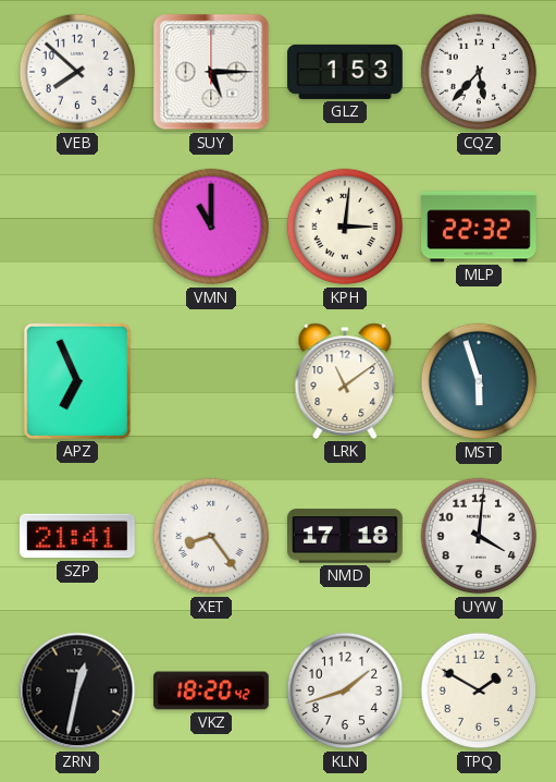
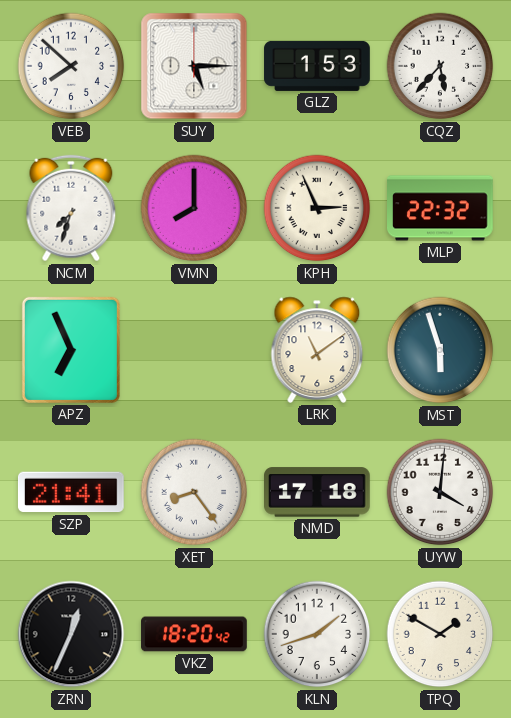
NCM: none -> 7:33 (71, 208)
VMN: 11:00 -> 8:00 (194, 208)
KPH: 3:01 -> 2:56 (317, 208)
ZRN: 12:32 -> 12:34 (71, 634)
